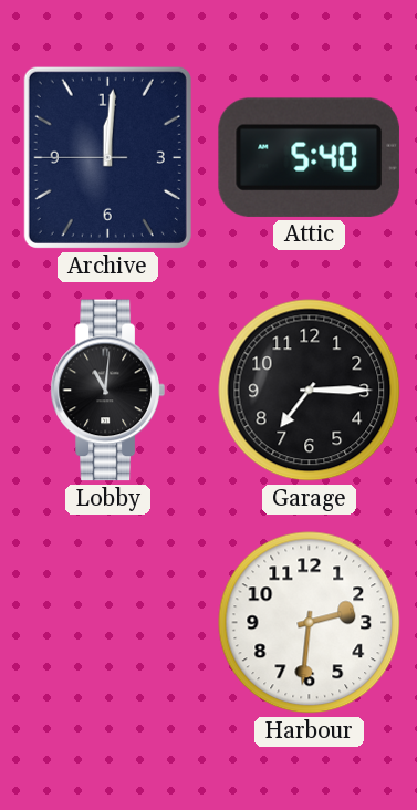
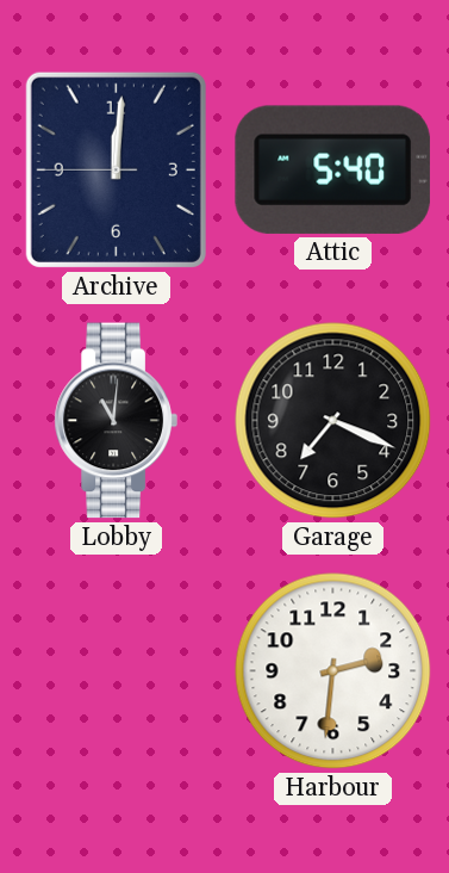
Garage: 7:15 -> 7:19 (333, 421)
